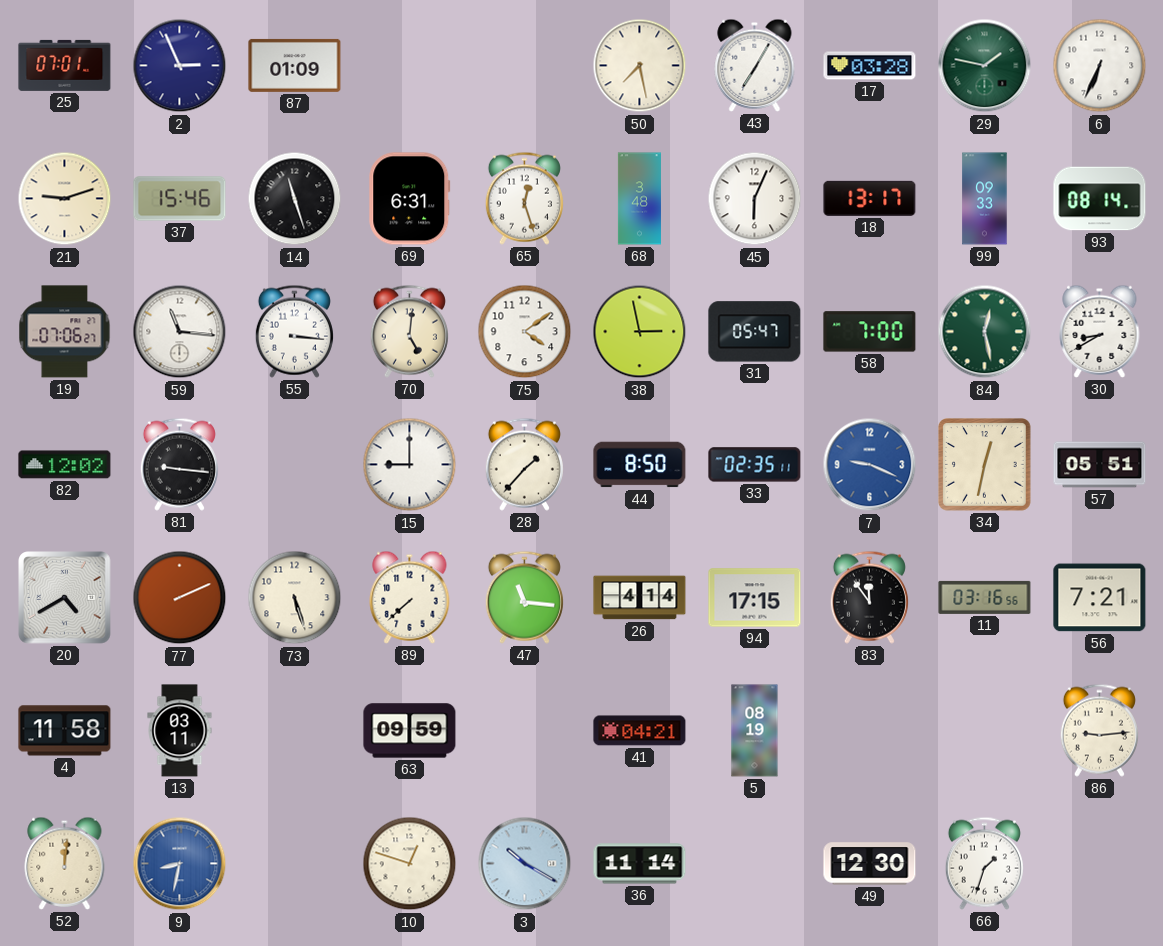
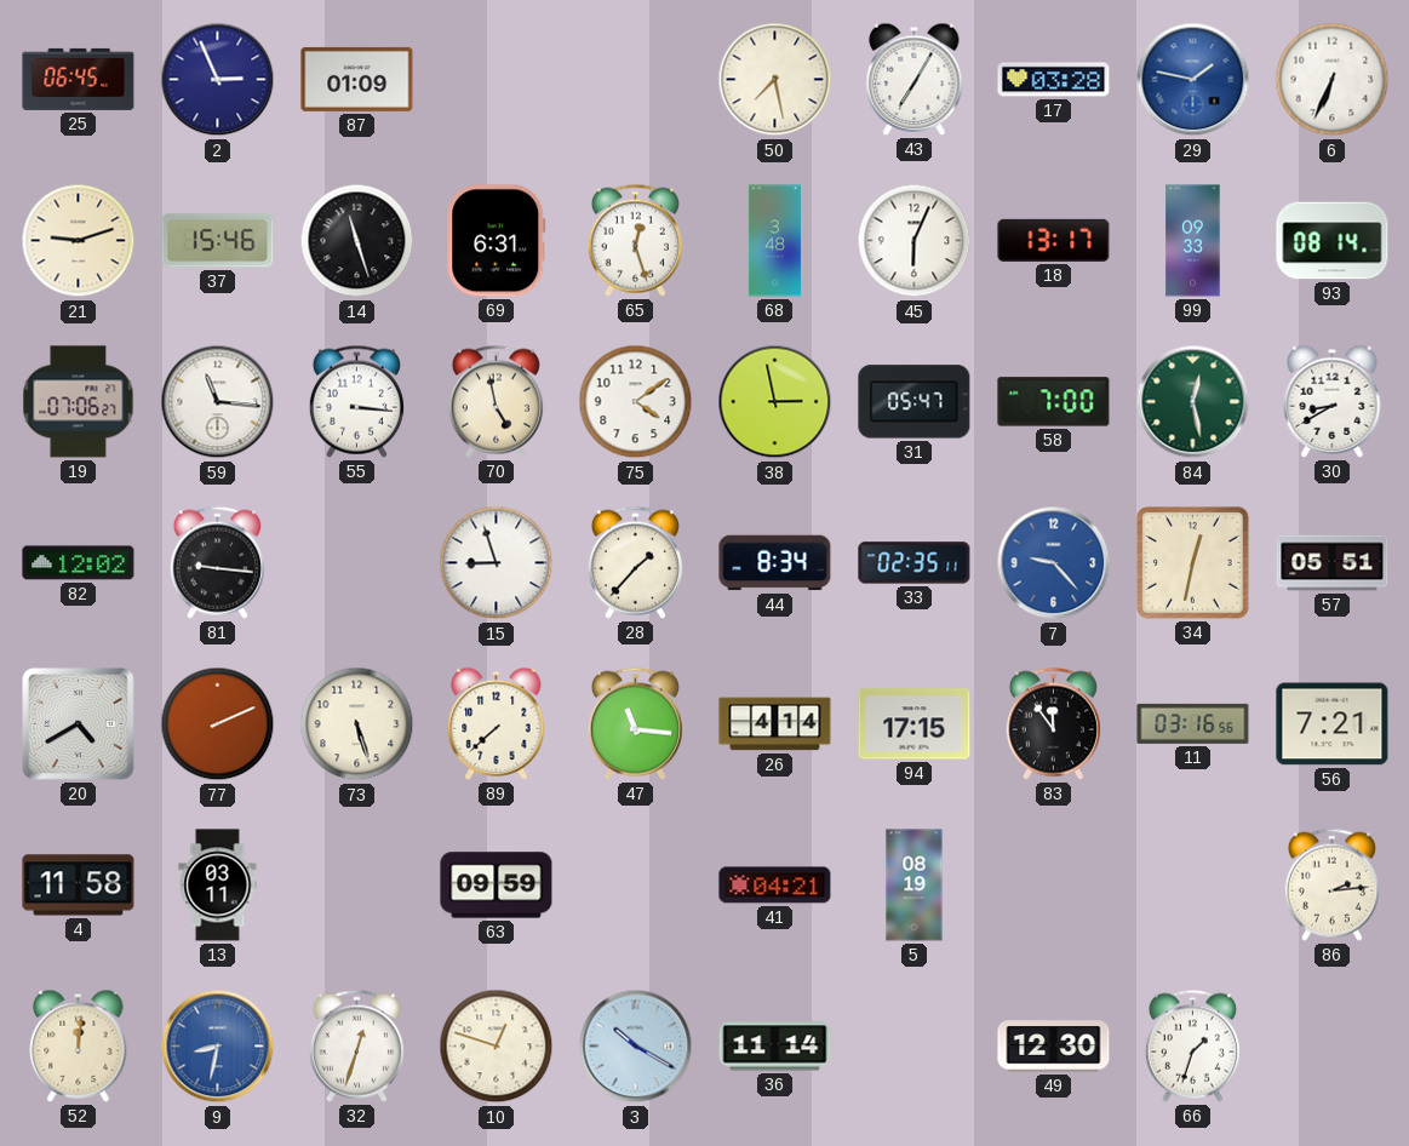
25: 07:01 -> 06:45 (79, 79)
29 dial: green -> blue (1193, 80)
70: 5:01 -> 4:58 (496, 401)
15: 9:00 -> 8:57 (497, 563)
44: 8:50 -> 8:34 (775, 563)
7: 9:19 -> 9:23 (1054, 563)
86: 9:14 -> 2:14 (1331, 884)
32: none -> 12:33 (356, 1045)
